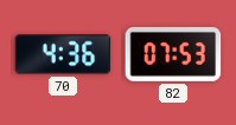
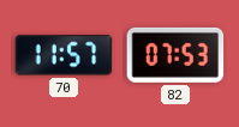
70: 4:36 -> 11:57 (64, 55)
